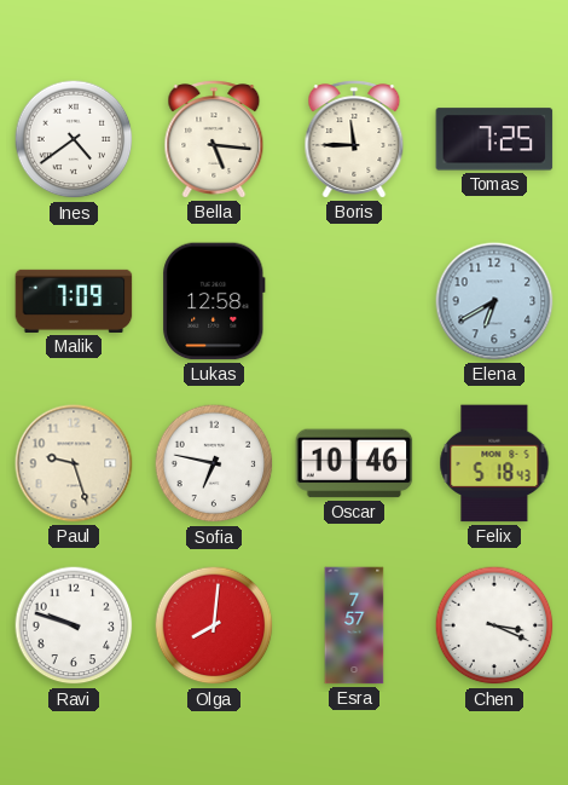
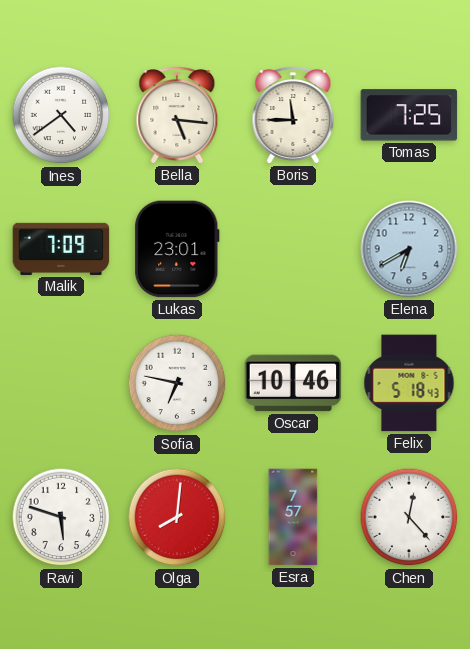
Lukas: 12:58 -> 23:01 (177, 249)
Paul: 9:27 -> none (74, 463)
Ravi: 9:48 -> 5:48 (61, 517)
Chen: 3:19 -> 12:23 (409, 517)
